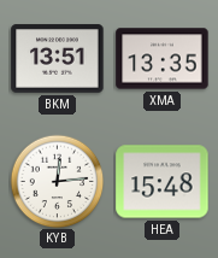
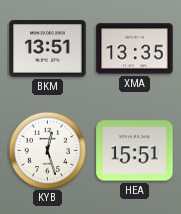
KYB: 12:14 -> 12:27 (47, 150)
HEA: 15:48 -> 15:51 (135, 151)
